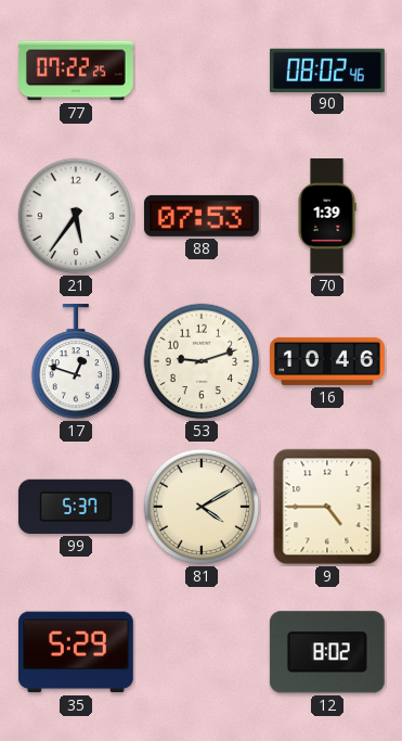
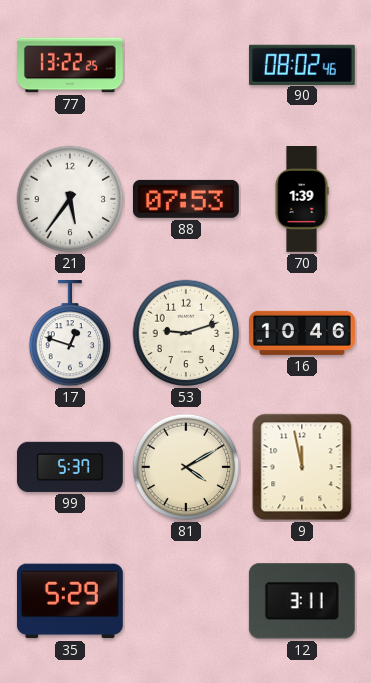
77: 07:22 -> 13:22 (71, 65)
9: 4:45 -> 11:58 (302, 467)
12: 8:02 -> 3:11 (302, 601)
